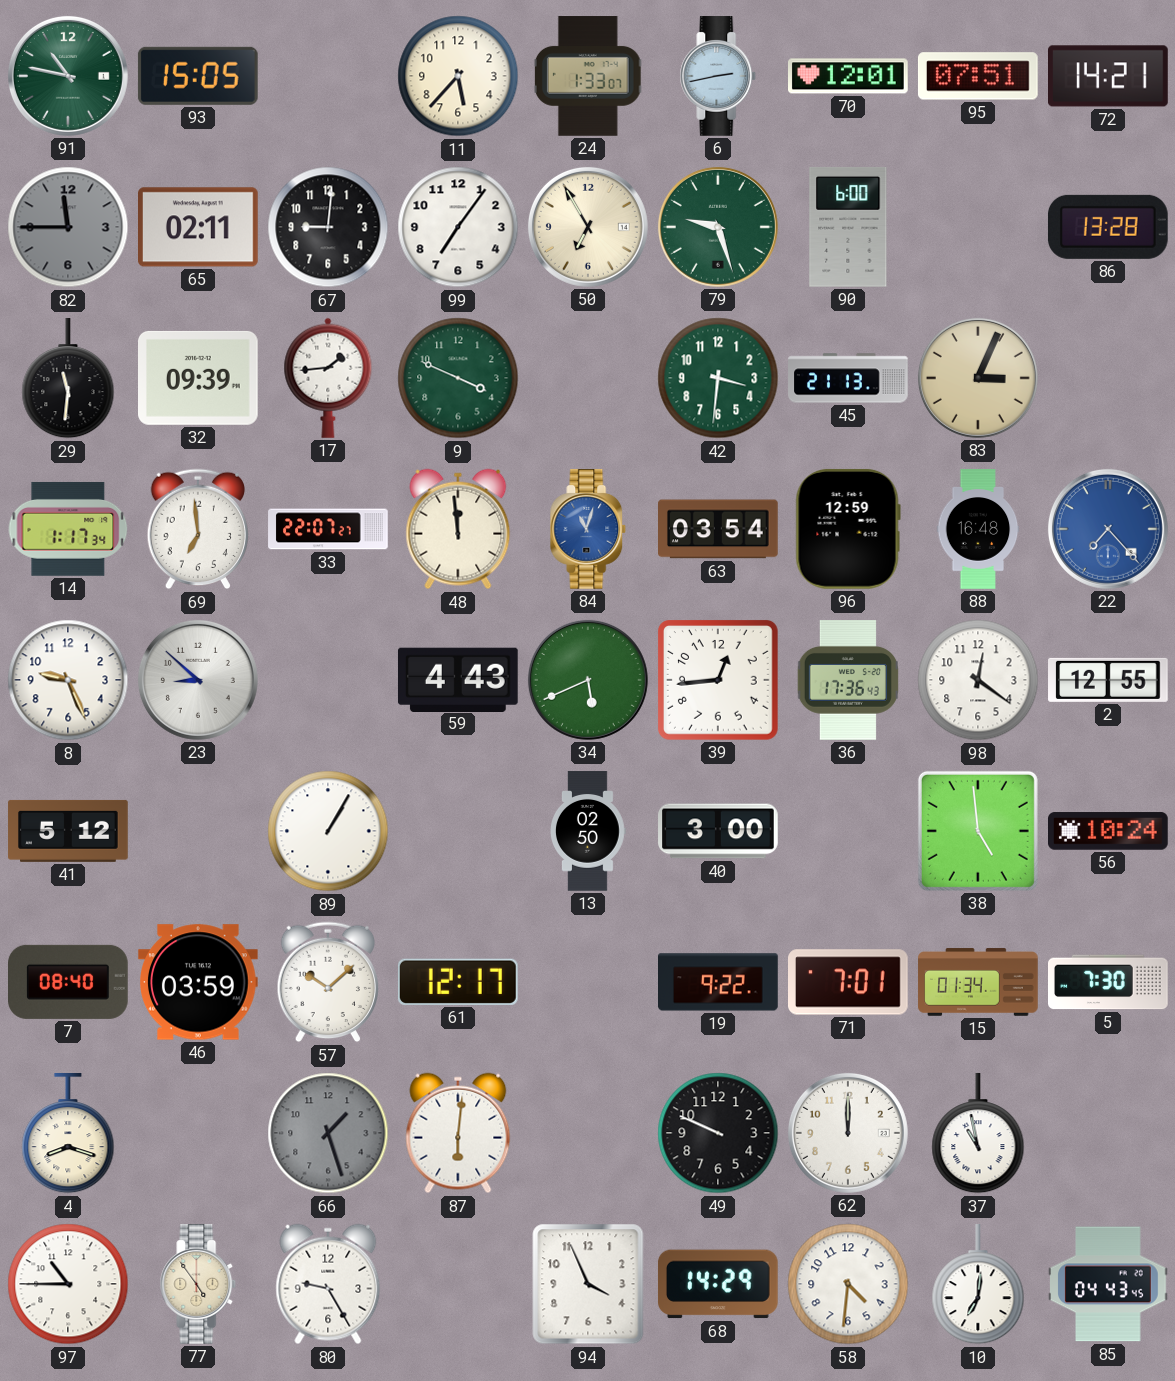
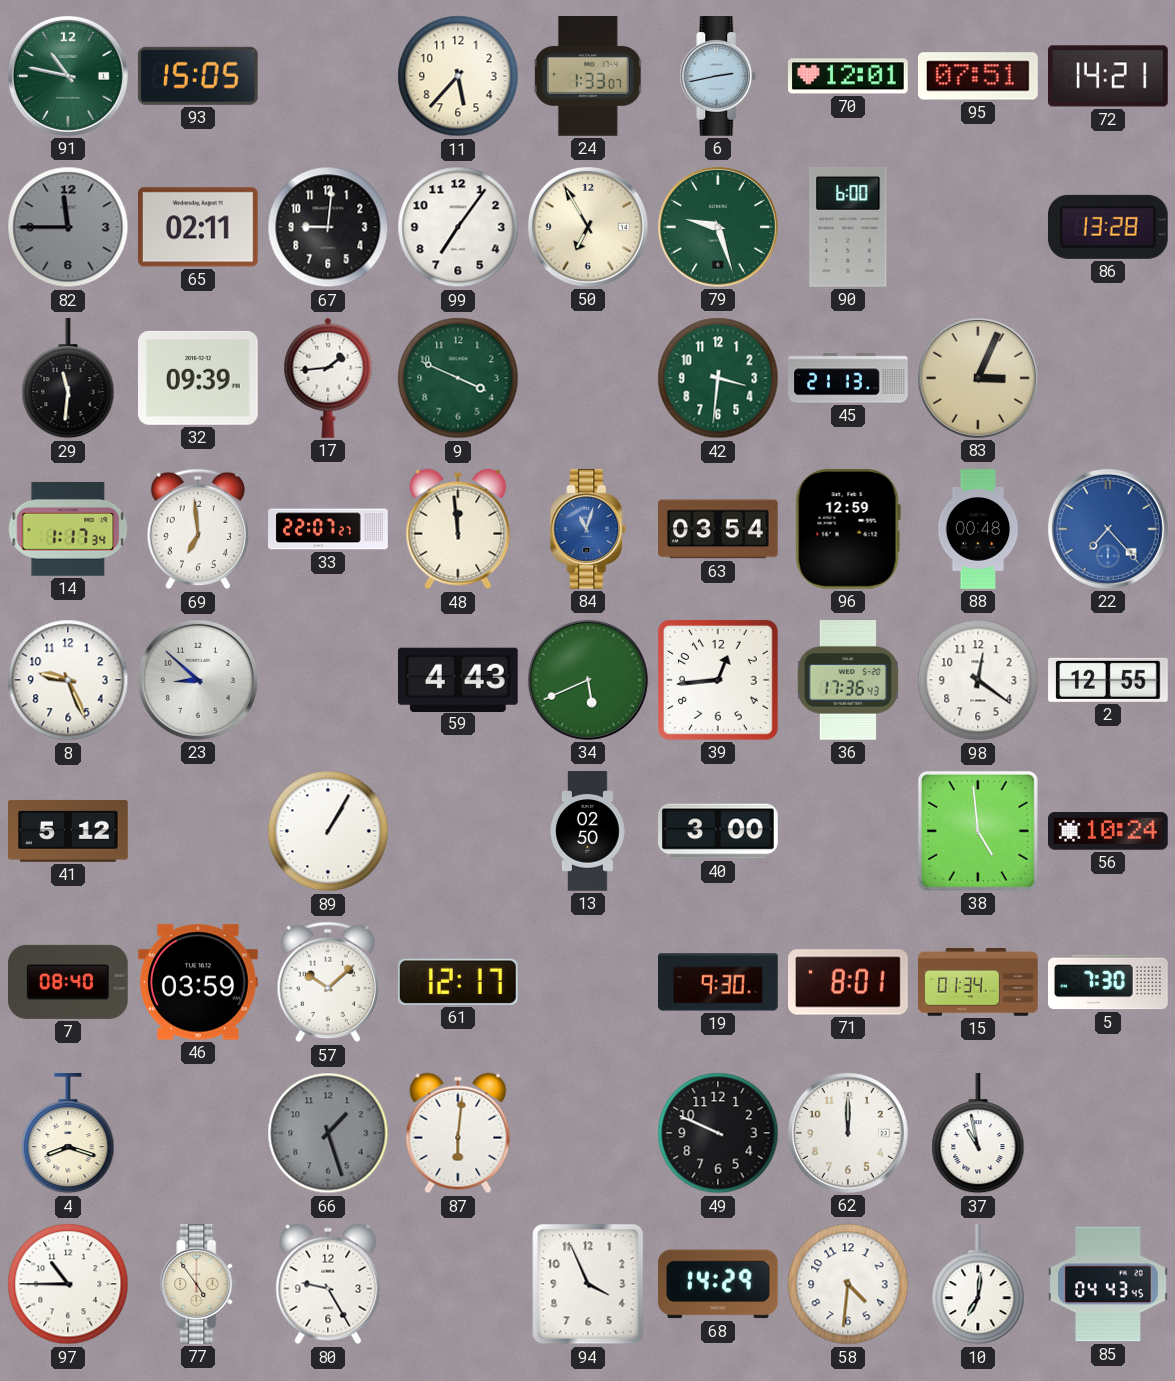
88: 16:48 -> 00:48 (978, 529)
19: 9:22 -> 9:30 (718, 982)
71: 7:01 -> 8:01 (849, 982)
